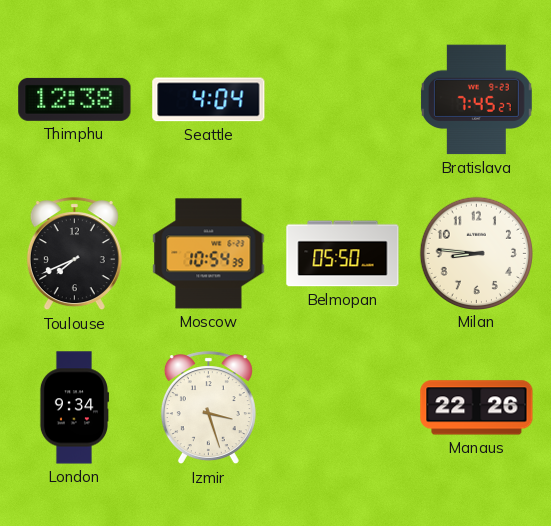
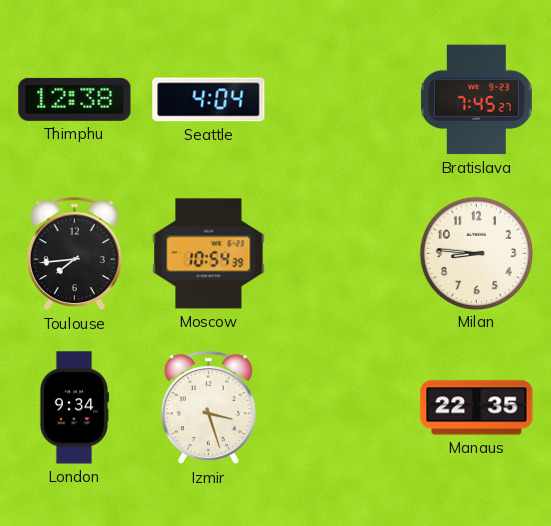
Toulouse: 7:41 -> 7:44 (74, 254)
Belmopan: 05:50 -> none (343, 254)
Manaus: 22:26 -> 22:35 (477, 408)
